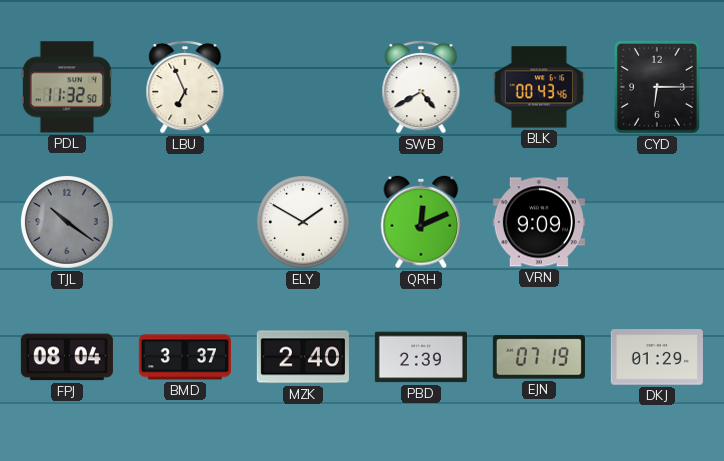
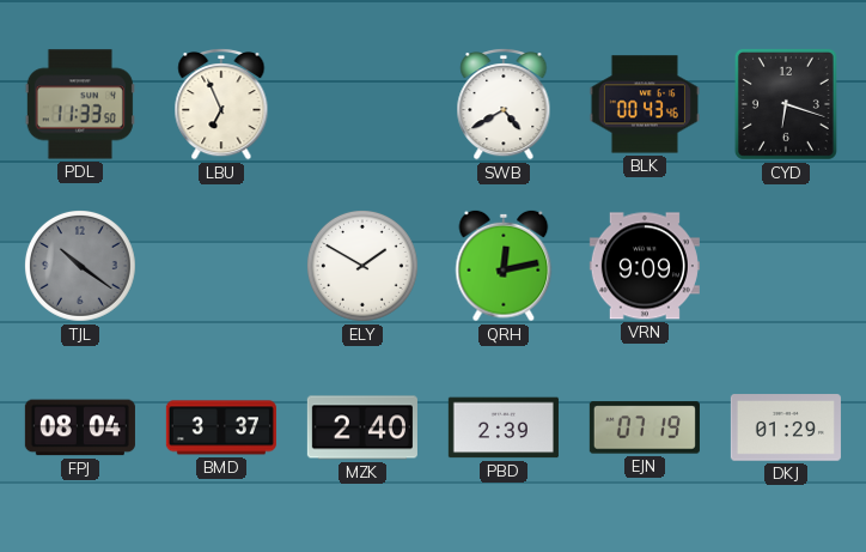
PDL: 11:32 -> 11:33 (80, 104)
CYD: 6:15 -> 6:18 (786, 104)
QRH: 12:11 -> 12:13 (504, 266)
